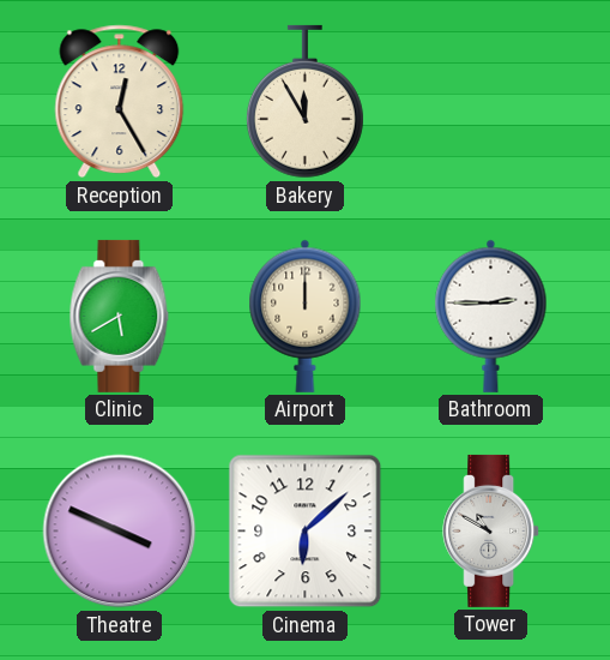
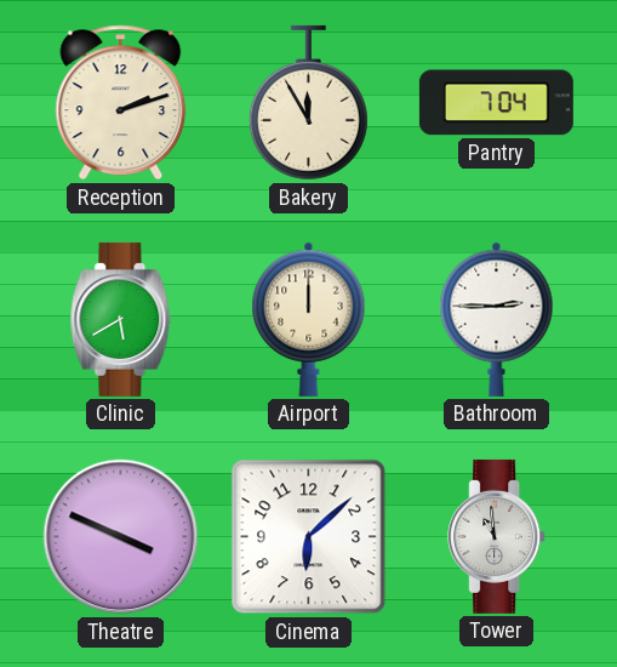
Reception: 12:25 -> 2:12 (121, 103)
Pantry: none -> 7:04 (496, 103)
Tower: 10:50 -> 10:59 (497, 536)
